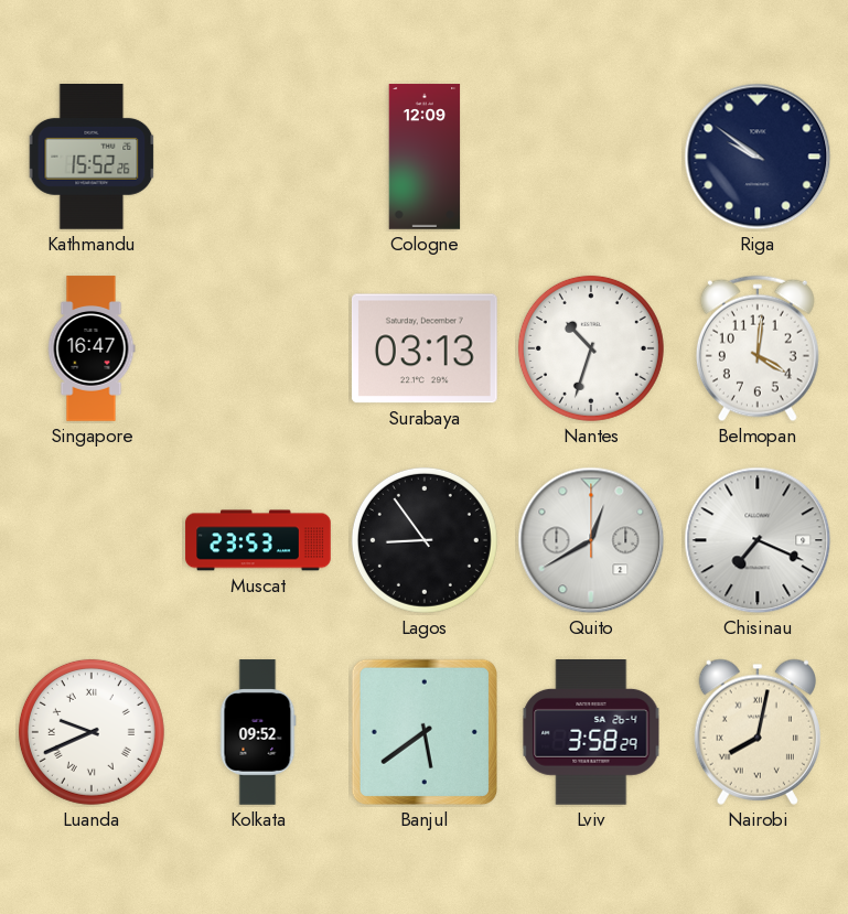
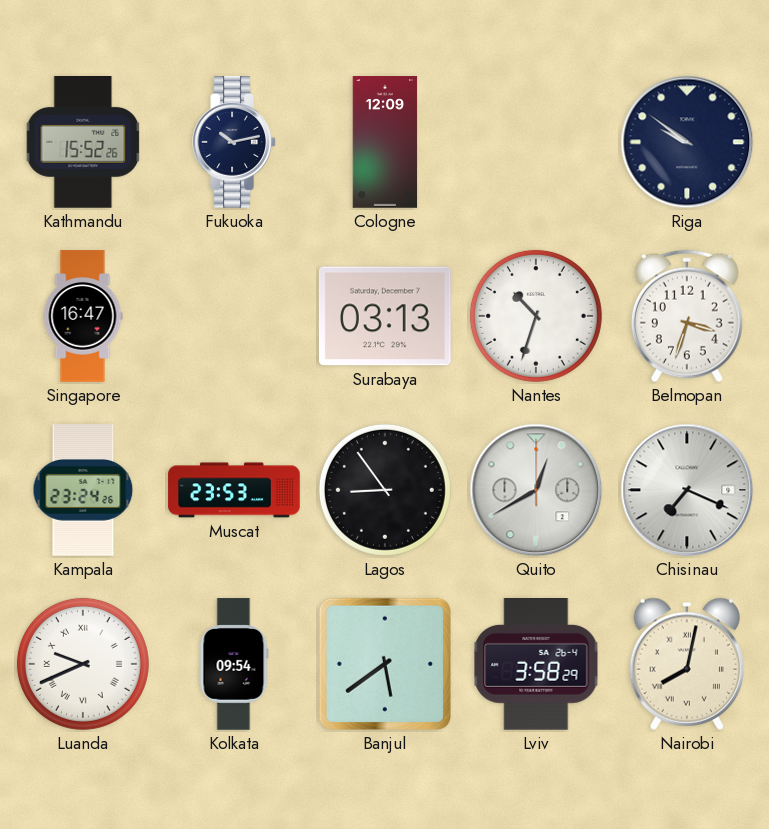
Fukuoka: none -> 10:13 (234, 142)
Belmopan: 4:01 -> 3:33 (687, 316)
Kampala: none -> 23:24 (83, 490)
Kolkata: 09:52 -> 09:54 (234, 664)
